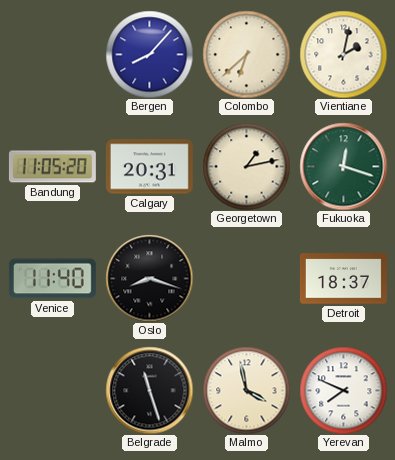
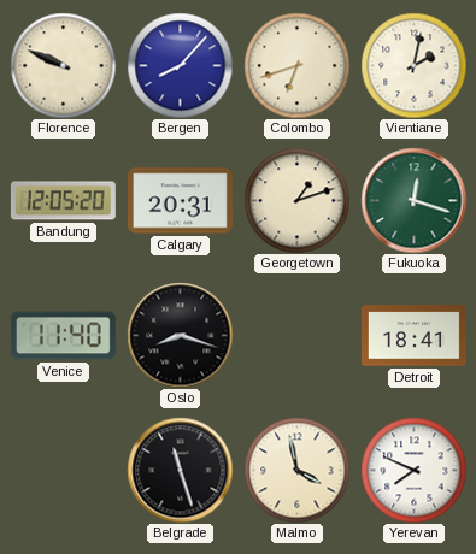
Florence: none -> 9:49 (63, 65)
Colombo: 6:38 -> 6:42 (296, 65)
Bandung: 11:05 -> 12:05 (63, 201)
Georgetown: 1:13 -> 1:12 (296, 200)
Detroit: 18:37 -> 18:41 (413, 336)
